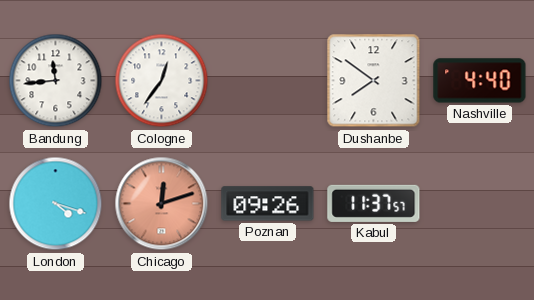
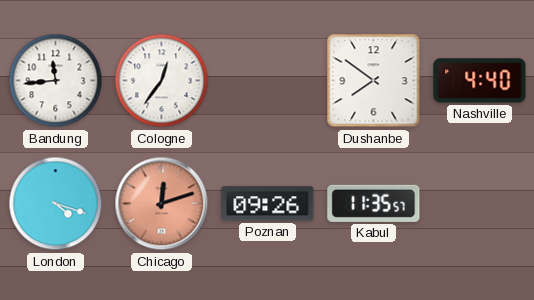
Kabul: 11:37 -> 11:35 (374, 203)
